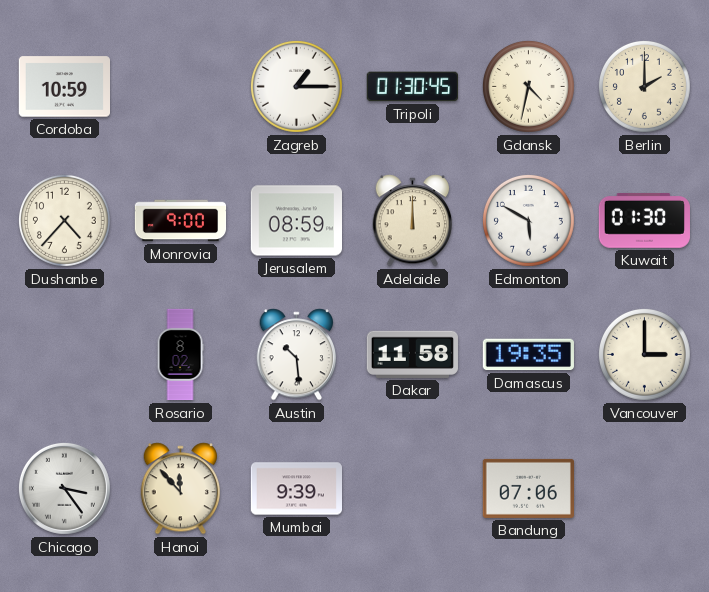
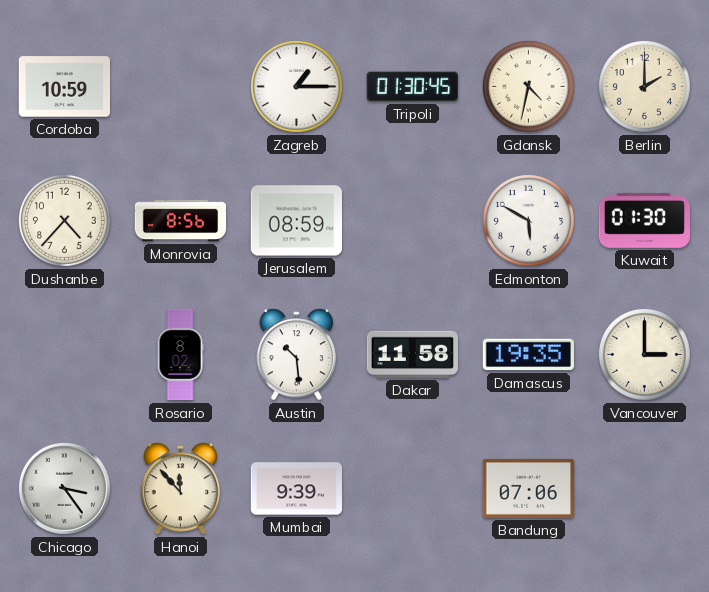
Monrovia: 9:00 -> 8:56 (181, 221)
Adelaide: 12:00 -> none (413, 221)
